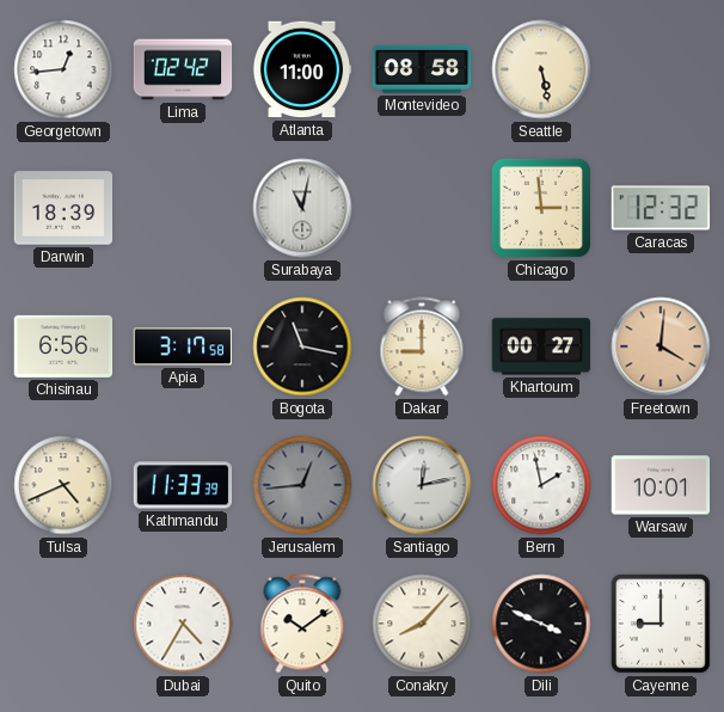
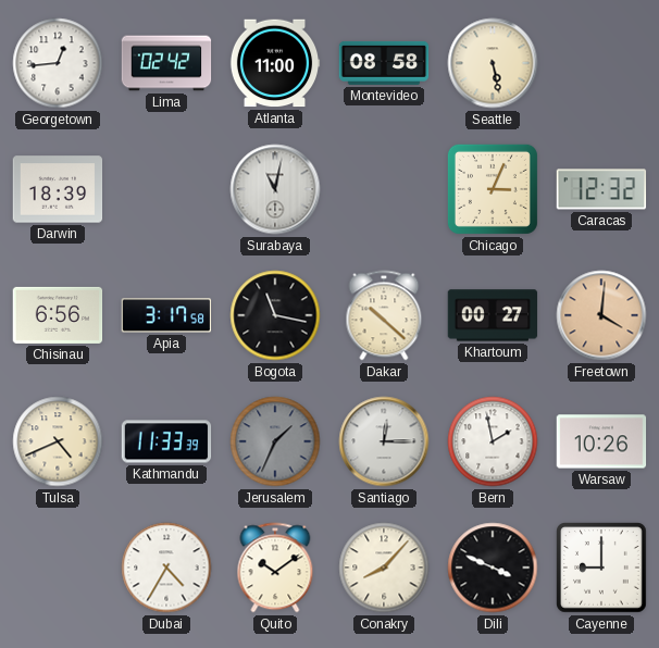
Chicago: 2:59 -> 3:04 (493, 189)
Dakar: 9:00 -> 10:22 (384, 315)
Jerusalem: 12:44 -> 1:34 (275, 441)
Santiago: 12:13 -> 12:15 (384, 441)
Warsaw: 10:01 -> 10:26 (601, 441)
